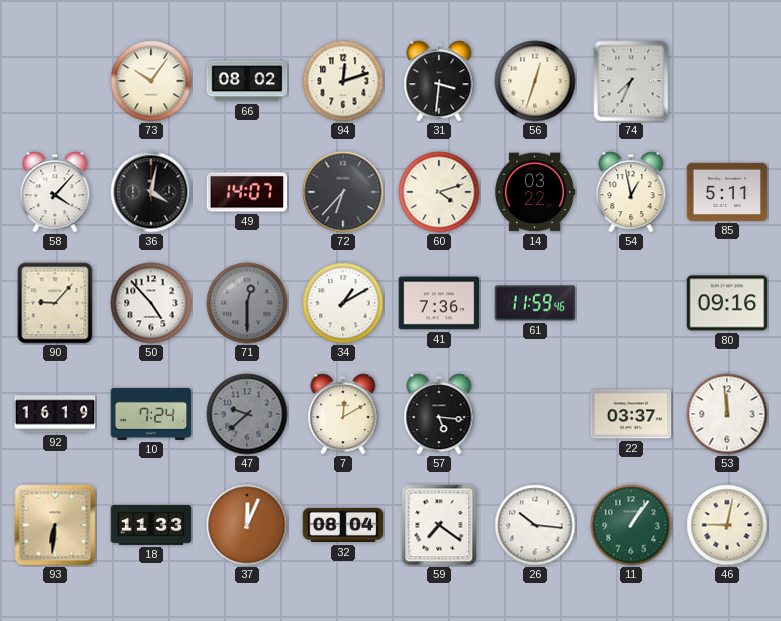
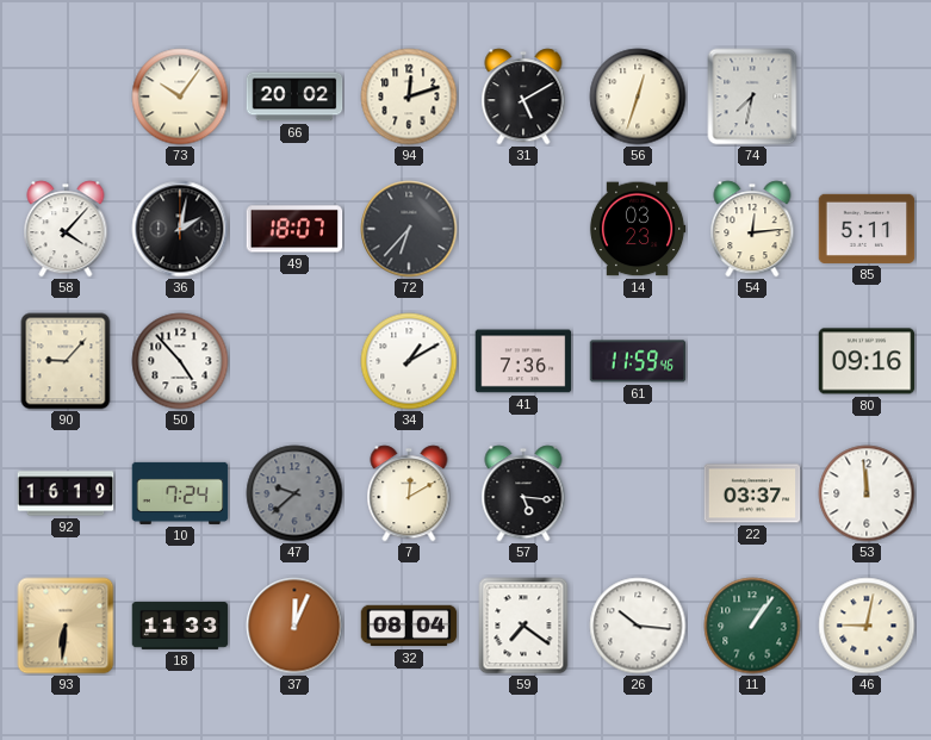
66: 08:02 -> 20:02 (294, 97)
31: 3:31 -> 5:10 (523, 97)
74: 7:34 -> 7:32 (752, 97)
36: 4:02 -> 2:02 (180, 229)
49: 14:07 -> 18:07 (294, 229)
60: 4:12 -> none (439, 192)
14: 03:22 -> 03:23 (638, 229)
54: 12:58 -> 12:14 (752, 229)
71: 12:30 -> none (247, 303)
